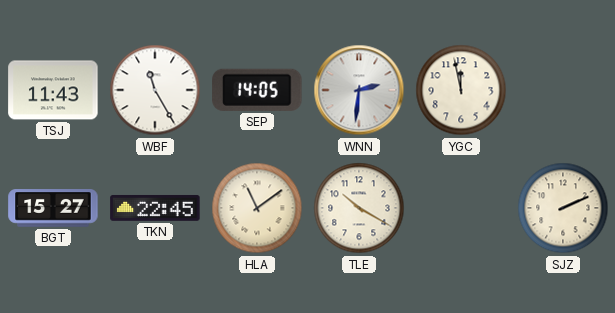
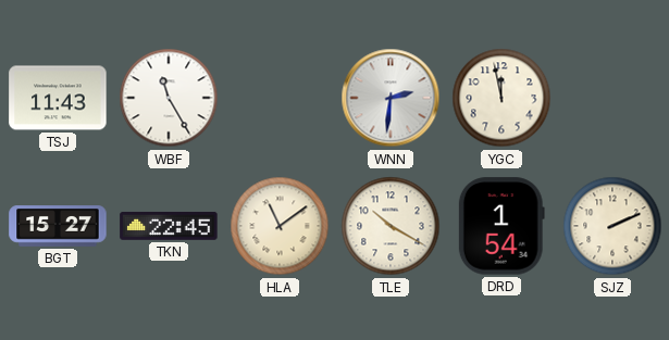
SEP: 14:05 -> none (257, 90)
DRD: none -> 1:54 (501, 226)
